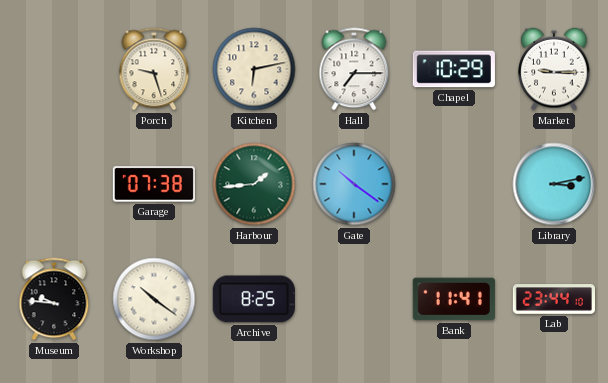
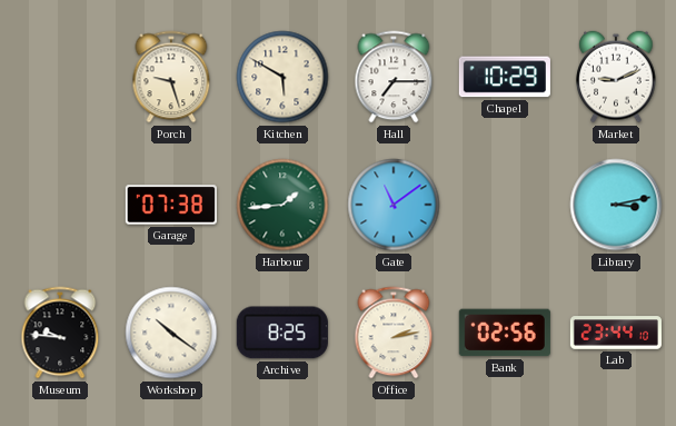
Kitchen: 6:13 -> 5:50 (282, 77)
Market: 9:15 -> 9:11 (616, 77)
Gate: 10:21 -> 11:09 (394, 205)
Office: none -> 2:13 (394, 333)
Bank: 11:41 -> 02:56 (505, 333)
